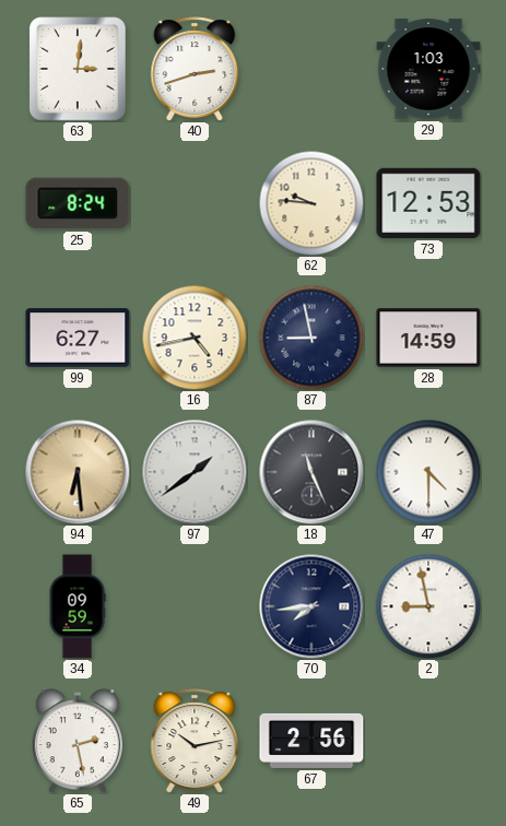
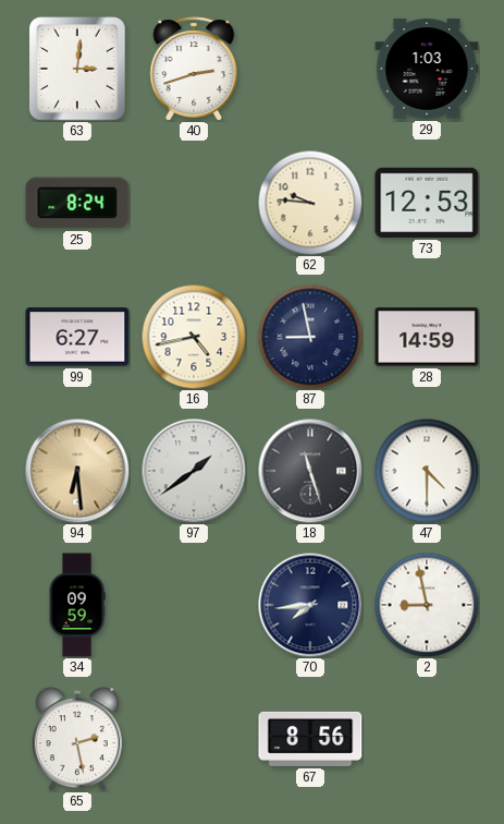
18: 11:26 -> 11:27 (310, 471)
49: 10:13 -> none (195, 741)
67: 2:56 -> 8:56 (310, 739)
